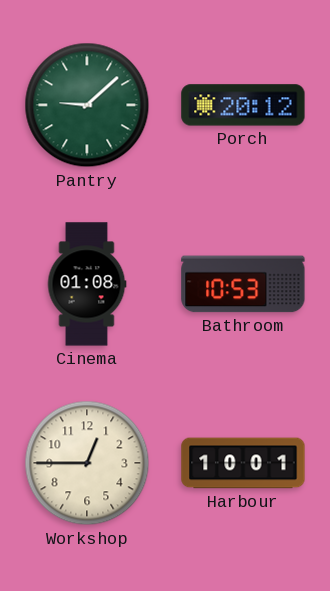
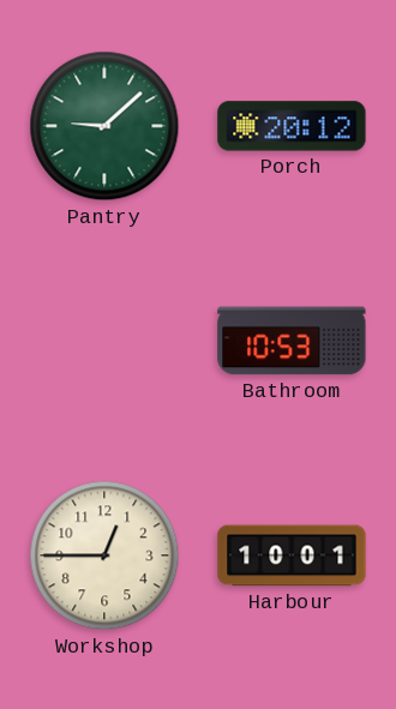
Cinema: 01:08 -> none (87, 284)
